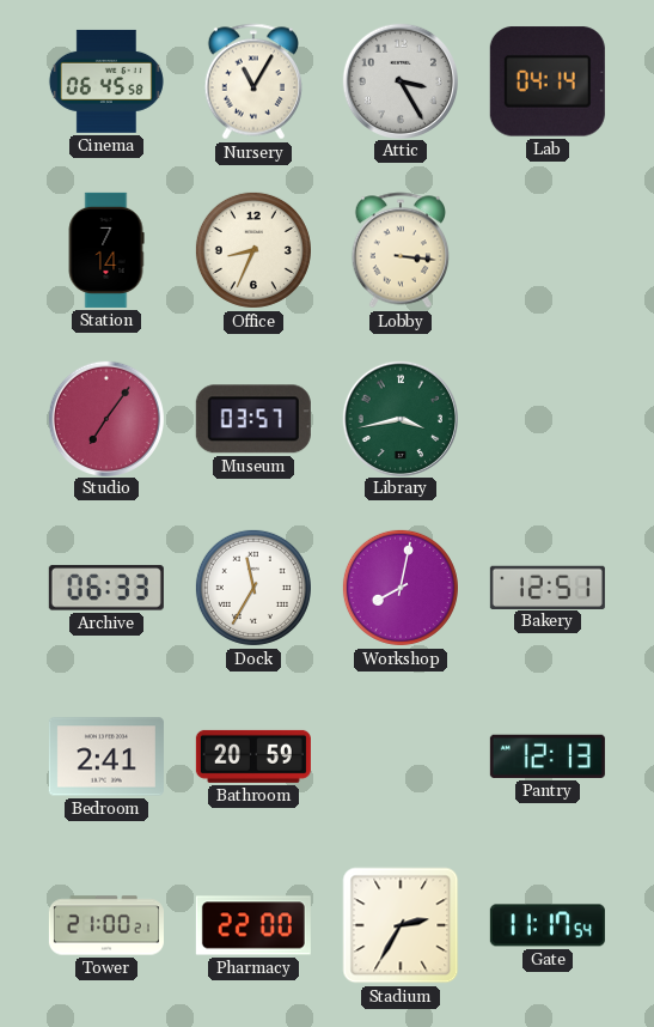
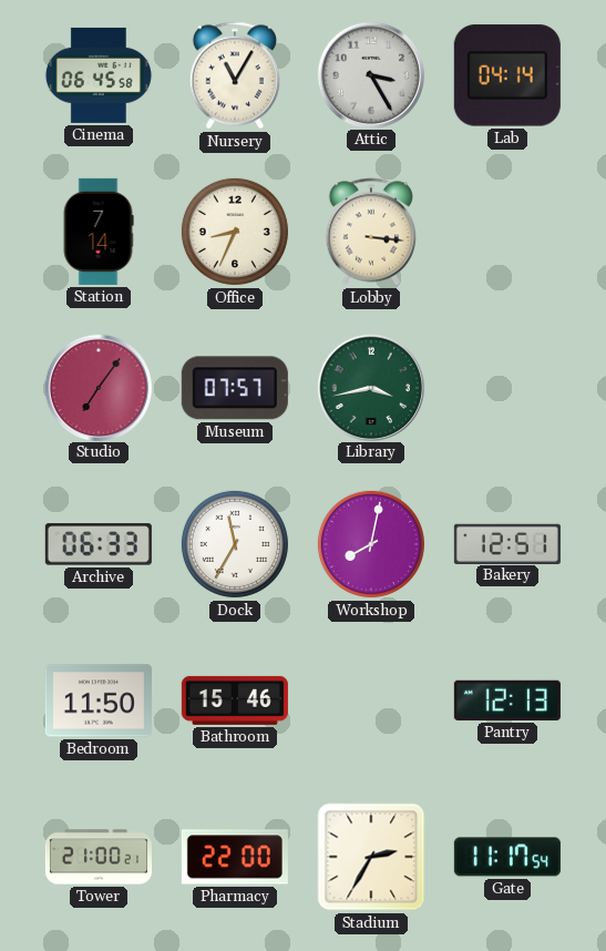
Museum: 03:57 -> 07:57 (235, 388)
Bedroom: 2:41 -> 11:50 (99, 701)
Bathroom: 20:59 -> 15:46 (235, 701)
